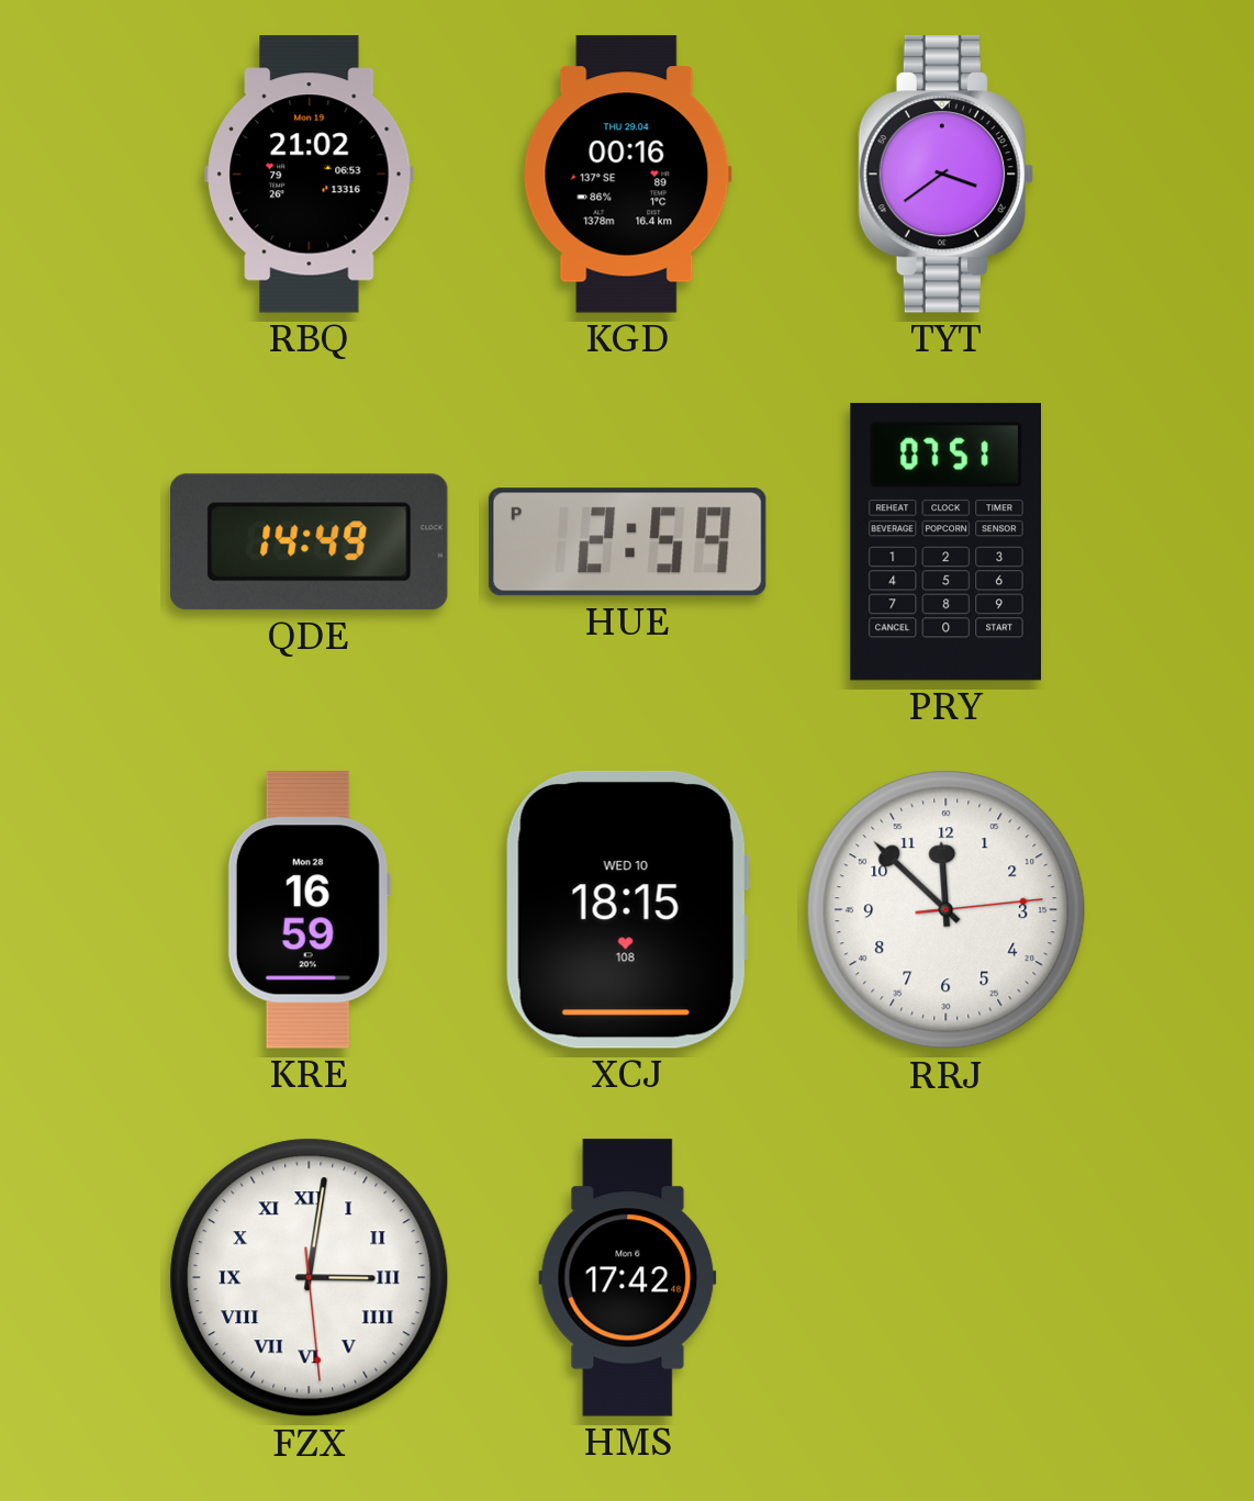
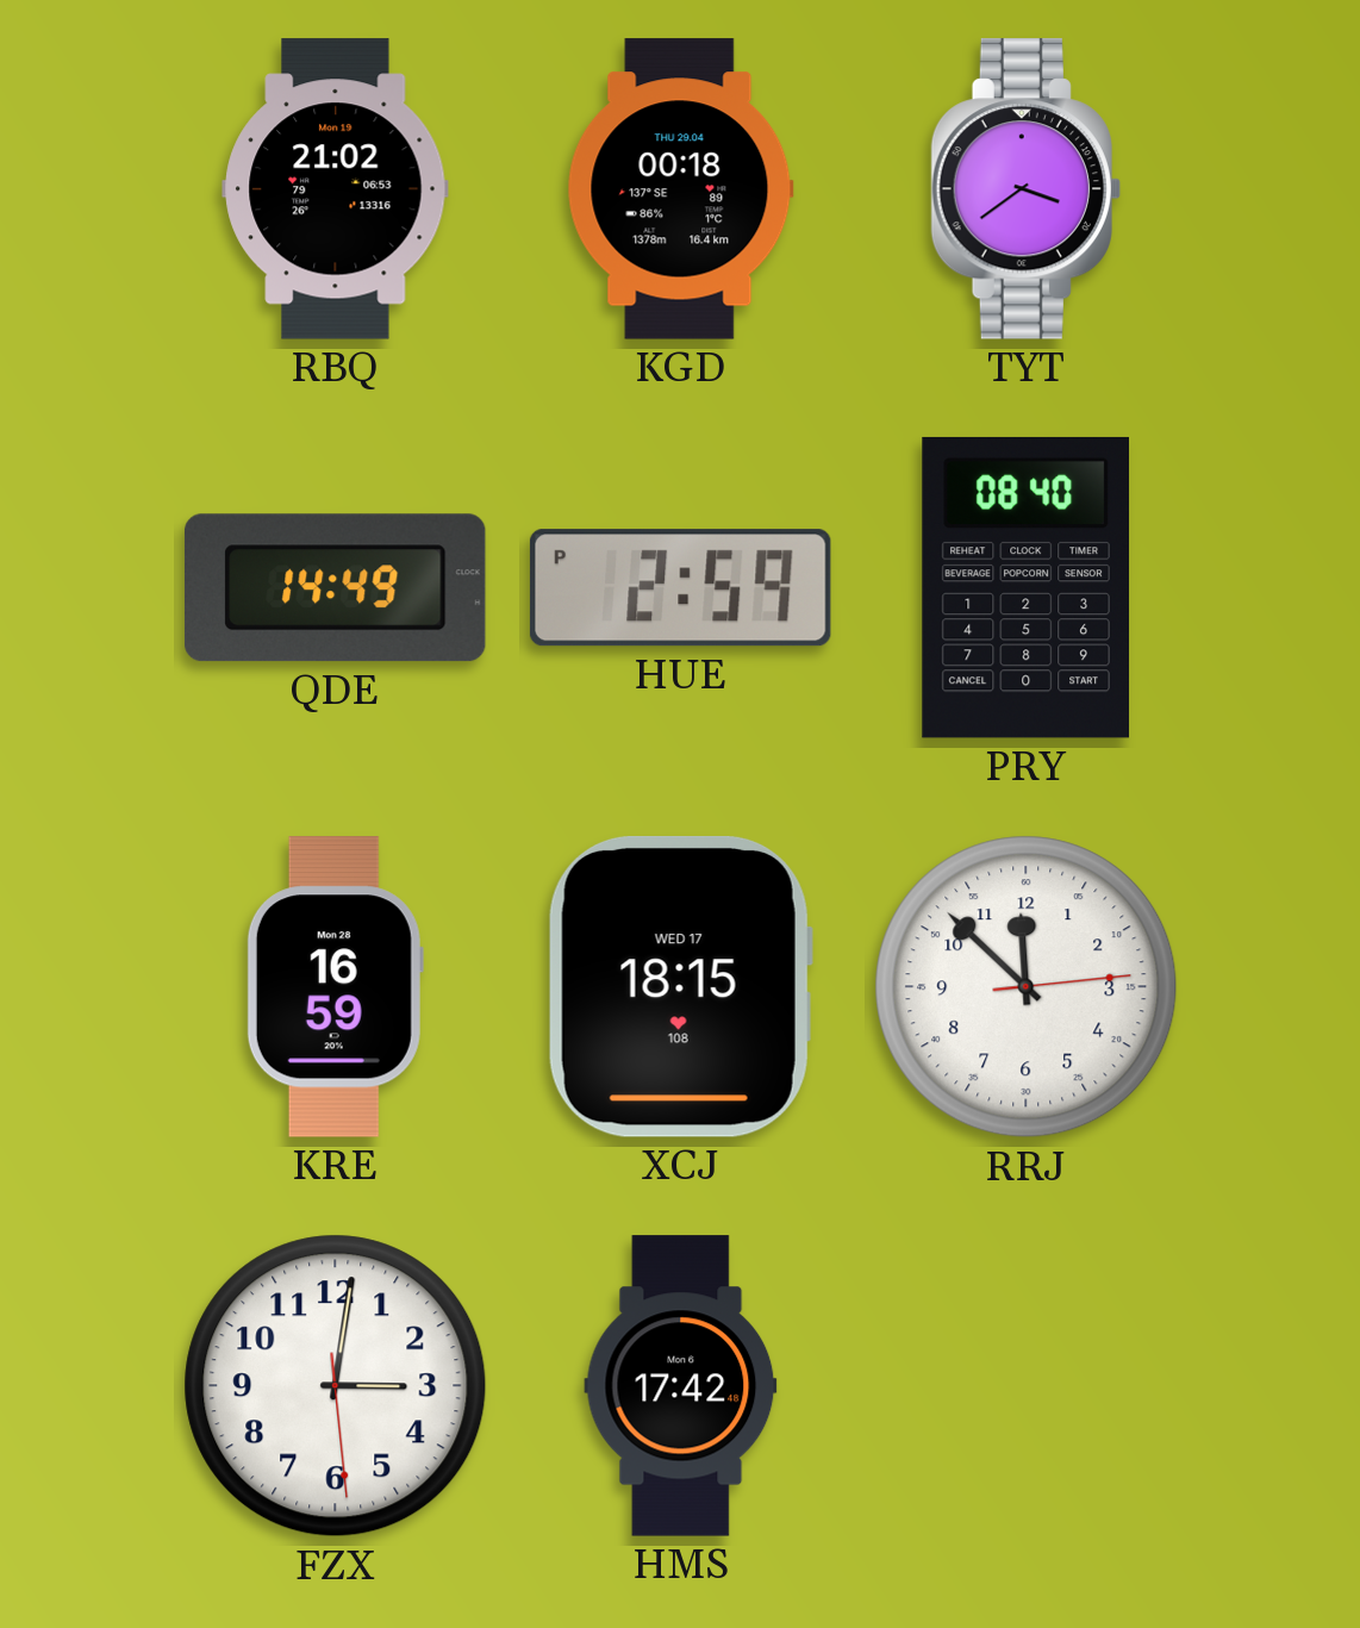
KGD: 00:16 -> 00:18 (680, 189)
PRY: 07:51 -> 08:40 (1025, 587)
XCJ date: WED 10 -> WED 17 (680, 986)
FZX numerals: Roman -> Arabic (336, 1386)
